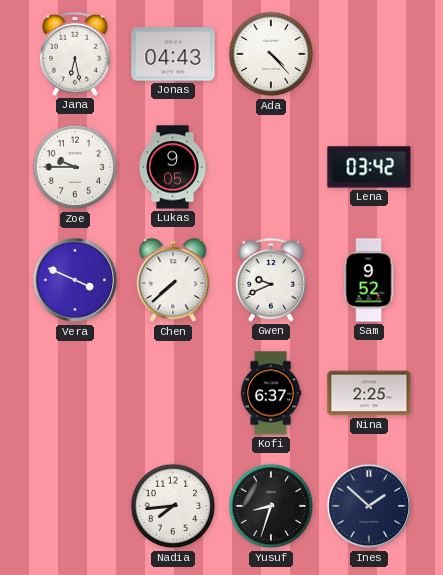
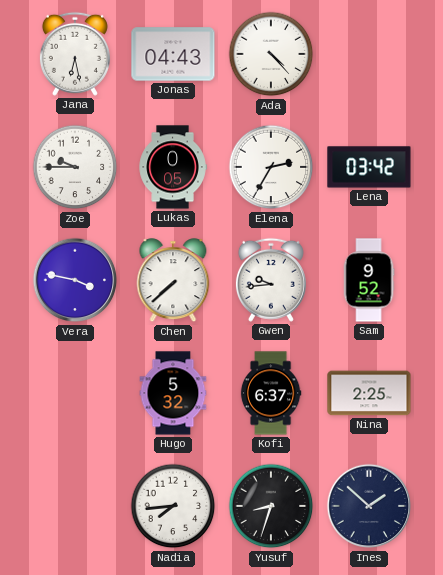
Lukas: 9:05 -> 0:05 (173, 167)
Elena: none -> 2:35 (271, 167)
Vera: 3:49 -> 3:47 (75, 280)
Gwen: 9:41 -> 9:44 (271, 280)
Hugo: none -> 5:32 (173, 393)
